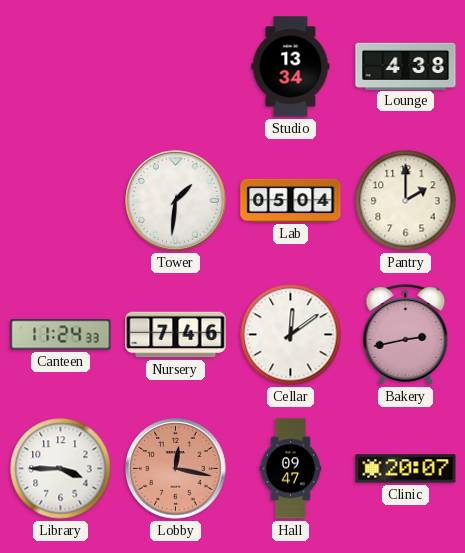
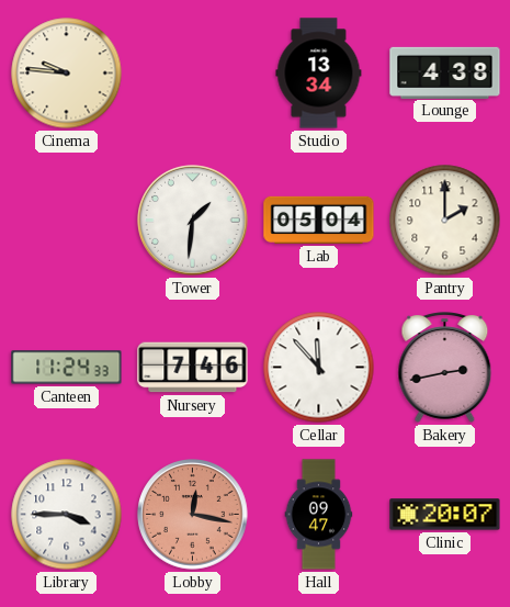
Cinema: none -> 9:46 (67, 74)
Cellar: 12:09 -> 11:53 (319, 368)
